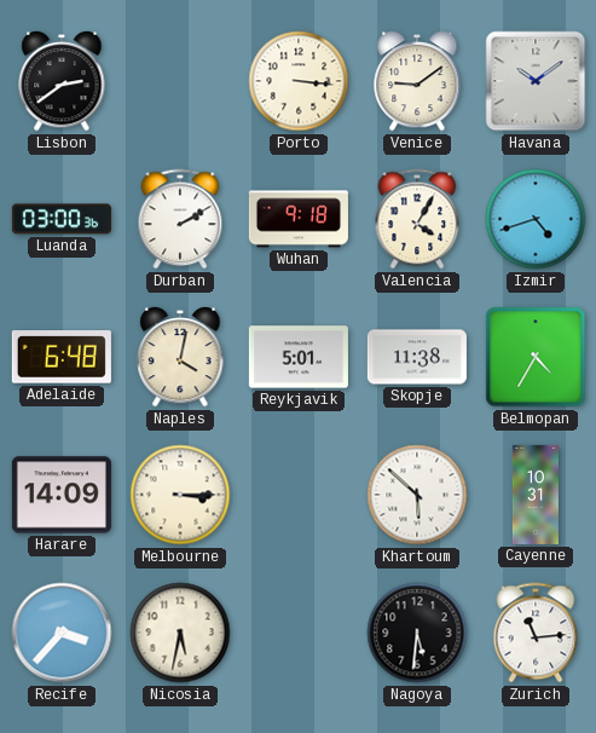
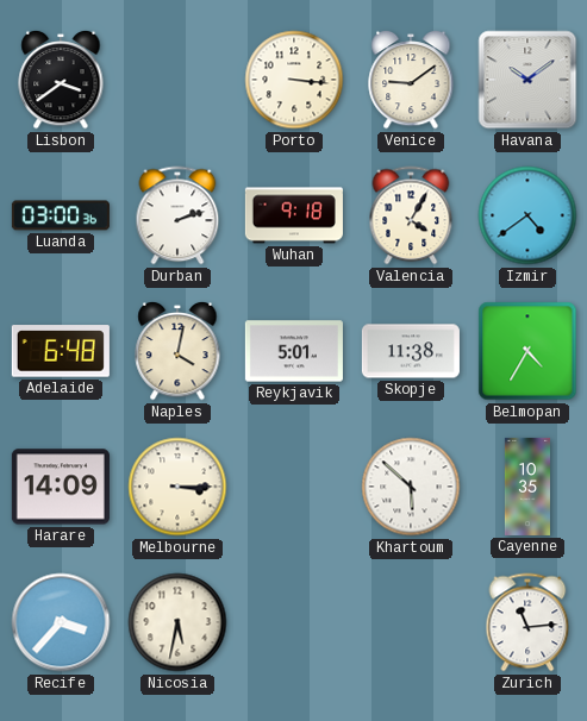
Lisbon: 2:39 -> 3:39 (61, 80)
Durban: 2:10 -> 2:12 (177, 215)
Izmir: 4:42 -> 4:39 (527, 215)
Cayenne: 10:31 -> 10:35 (527, 487)
Nagoya: 5:31 -> none (417, 633)
